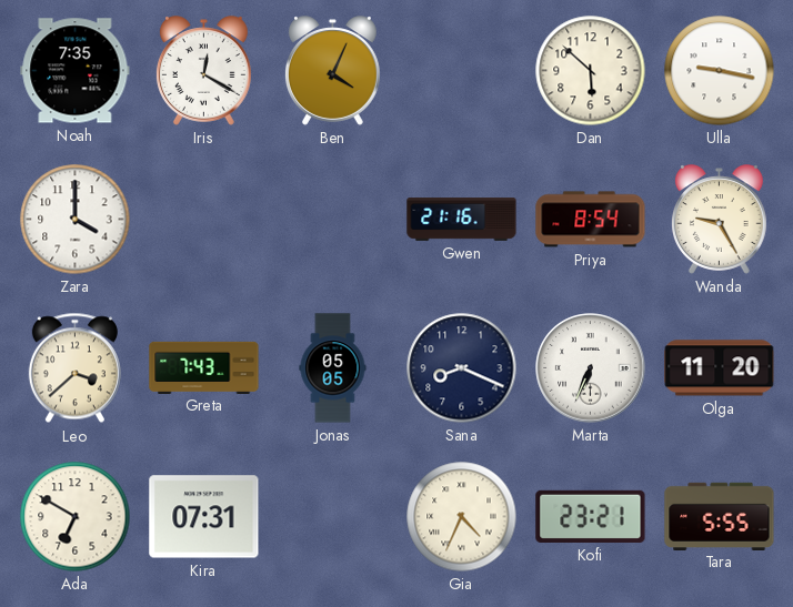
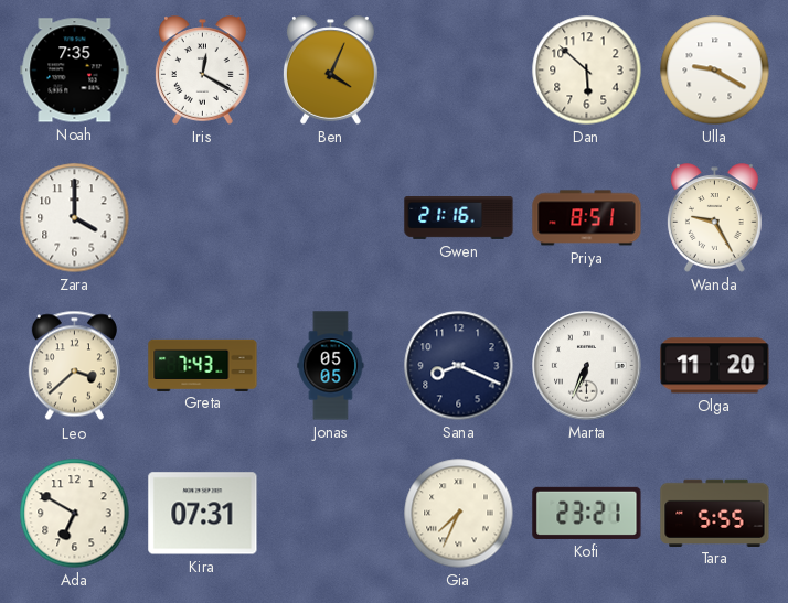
Ulla: 9:17 -> 9:20 (715, 71)
Priya: 8:54 -> 8:51 (587, 218)
Gia: 4:34 -> 7:34 (459, 514)
